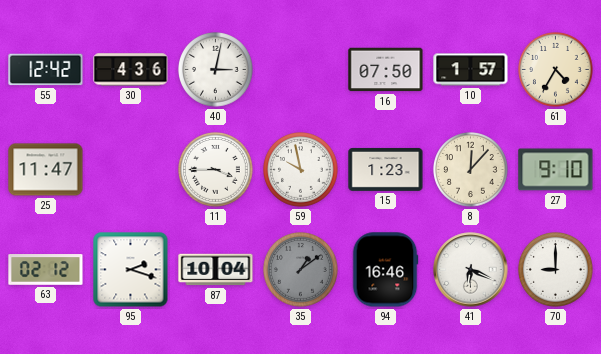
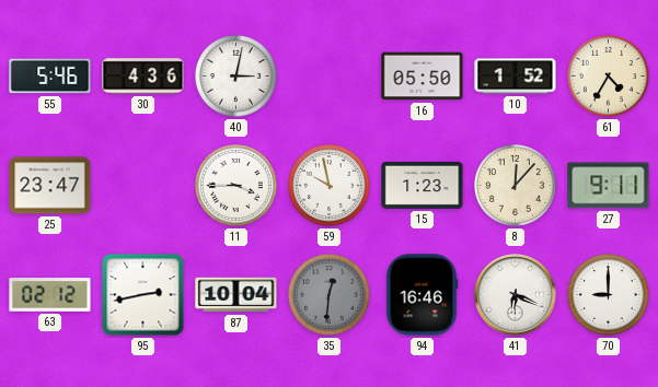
55: 12:42 -> 5:46 (50, 77)
16: 07:50 -> 05:50 (423, 77)
10: 1:57 -> 1:52 (516, 77)
25: 11:47 -> 23:47 (50, 186)
27: 9:10 -> 9:11 (609, 186)
95: 2:18 -> 2:43 (143, 295)
35: 1:09 -> 12:31 (330, 295)
